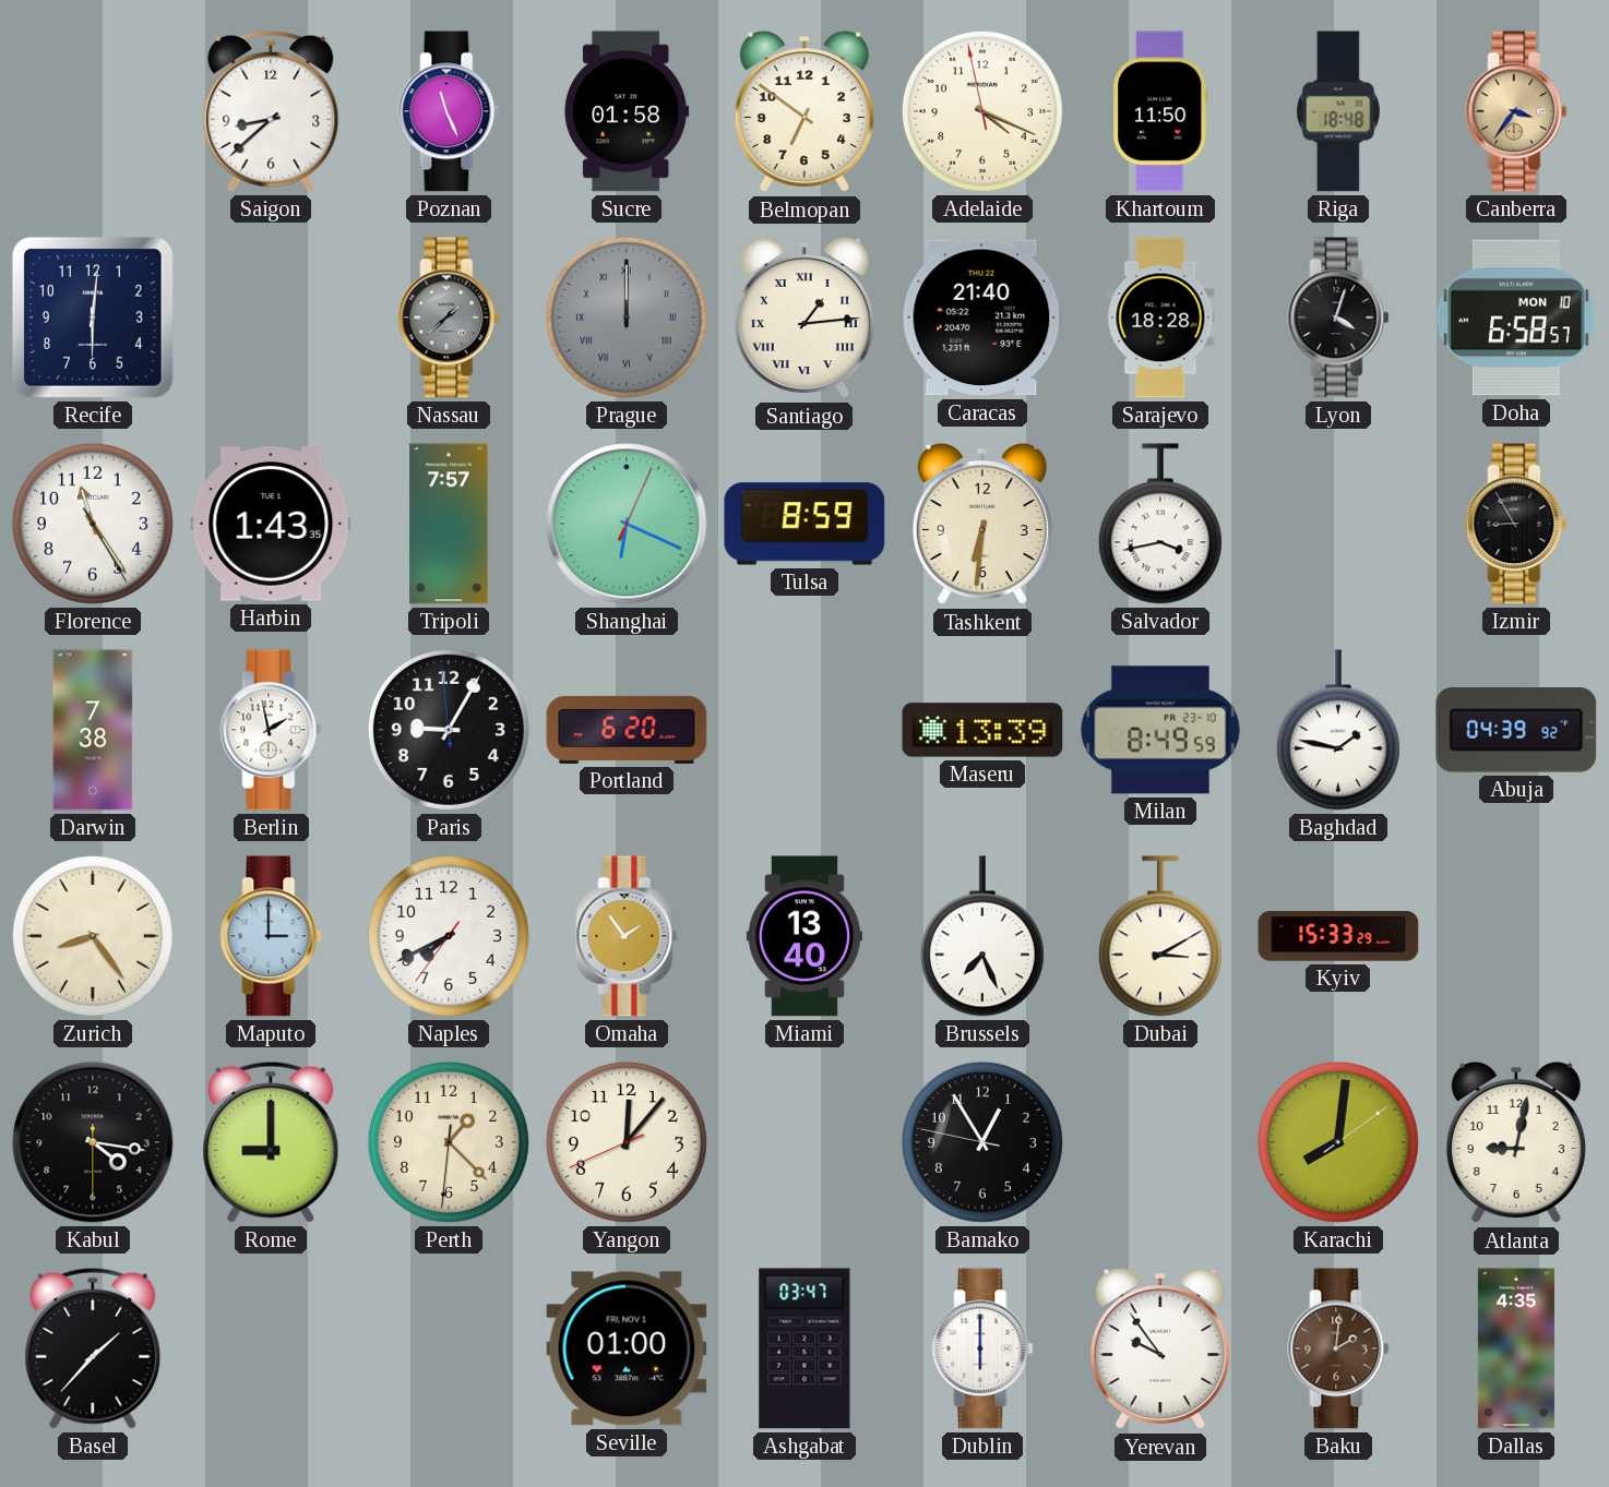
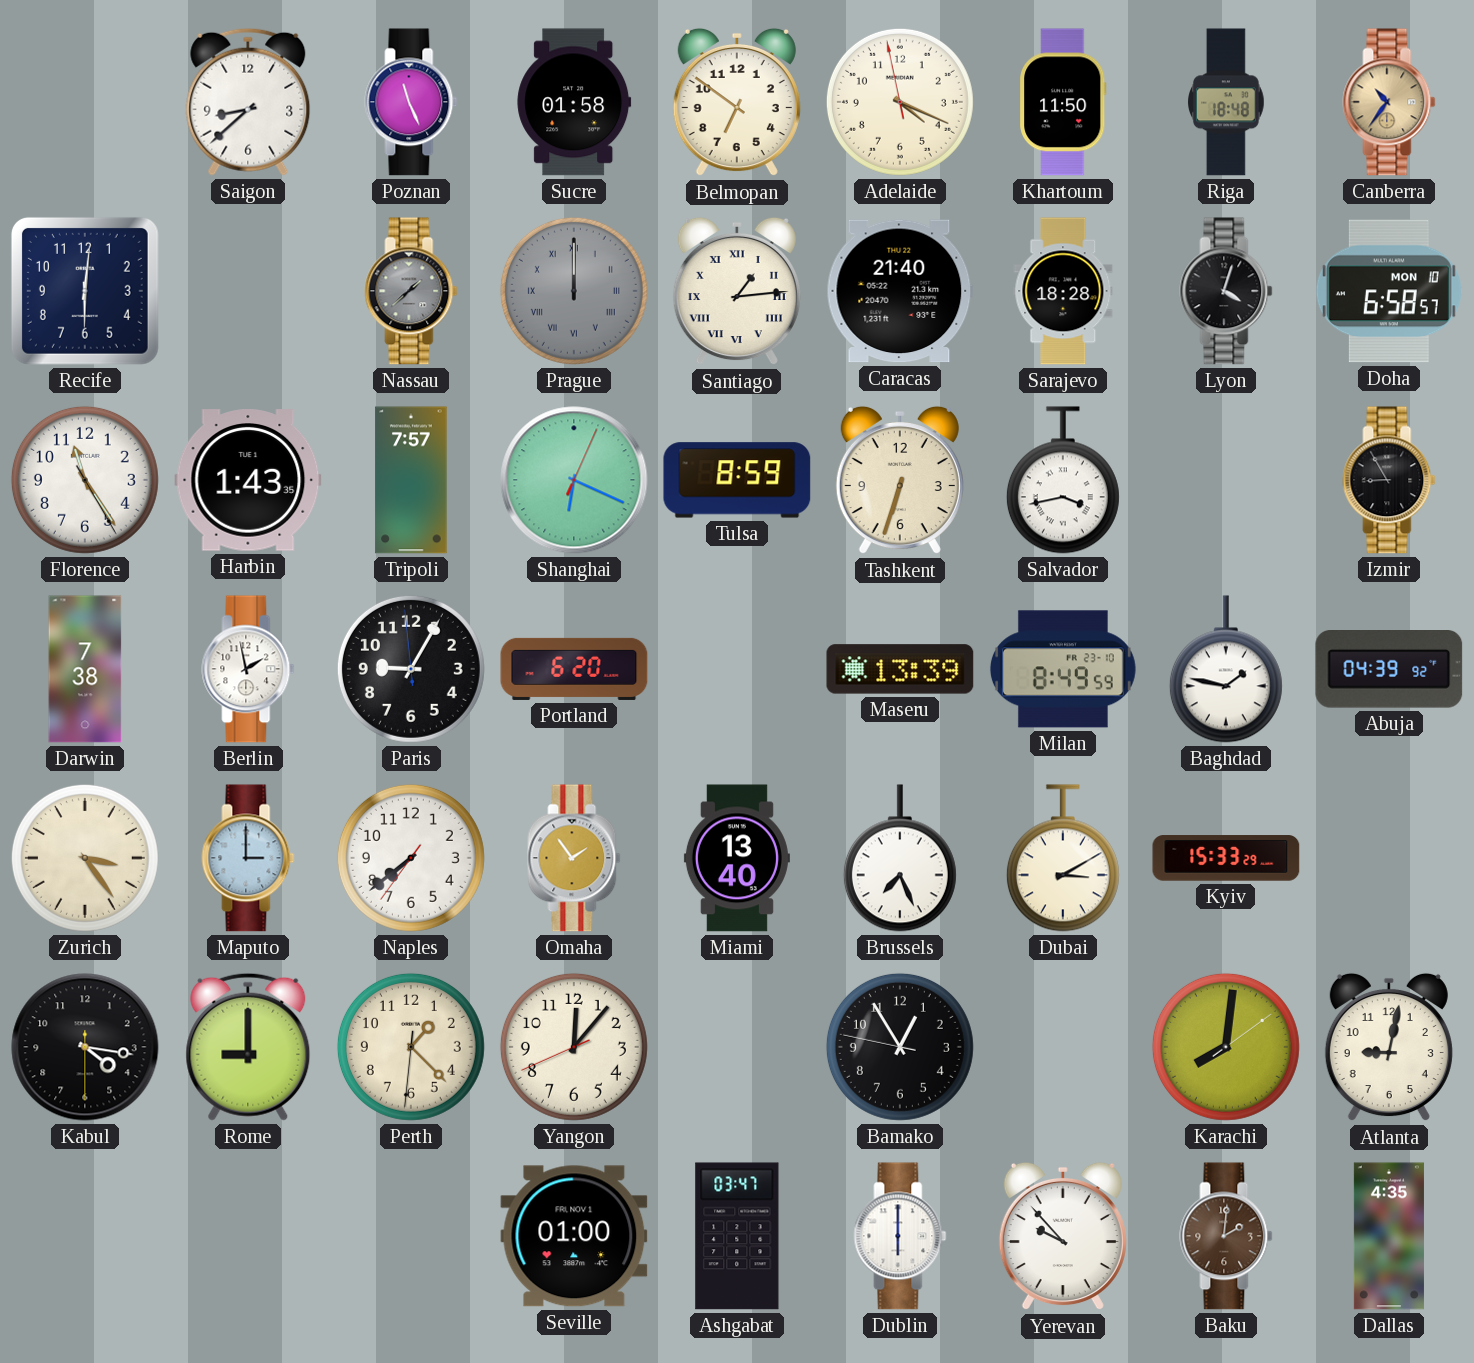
Canberra: 3:36 -> 10:36 (1389, 102)
Tashkent: 6:31 -> 6:33 (900, 480)
Zurich: 8:24 -> 3:24 (85, 858)
Naples: 7:40 -> 7:38 (411, 858)
Basel: 1:37 -> none (93, 1348)
Yerevan: 9:54 -> 9:53 (1063, 1236)
